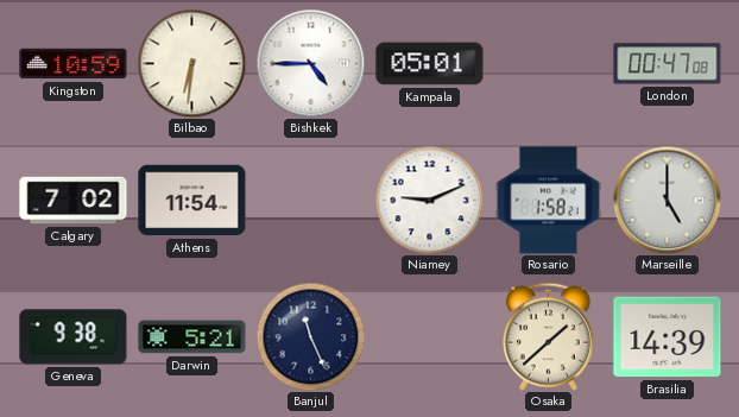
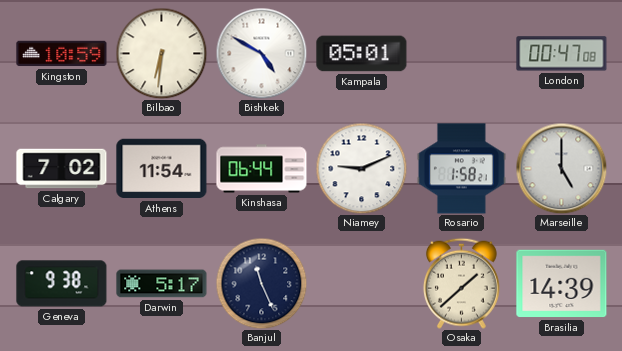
Bishkek: 4:45 -> 4:50 (261, 53)
Kinshasa: none -> 06:44 (262, 169)
Darwin: 5:21 -> 5:17 (162, 284)
